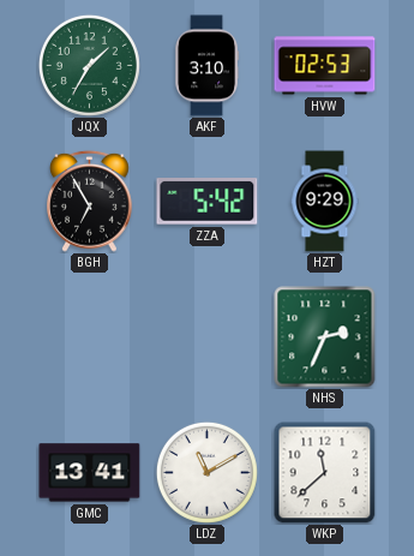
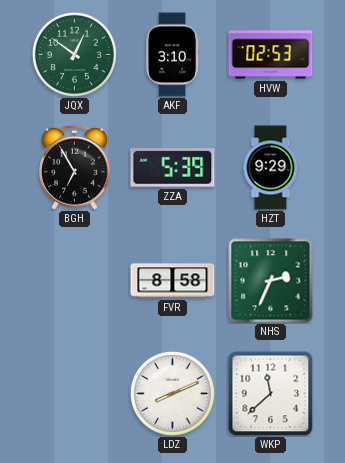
JQX: 1:35 -> 12:51 (74, 54)
ZZA: 5:42 -> 5:39 (173, 168)
FVR: none -> 8:58 (173, 281)
GMC: 13:41 -> none (90, 473)
LDZ: 11:10 -> 8:11 (172, 393)
